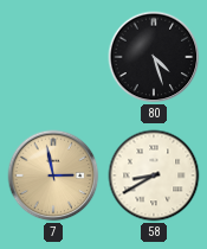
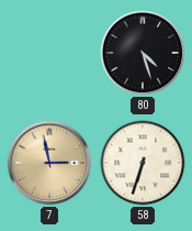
58: 8:40 -> 6:33 (143, 163)
